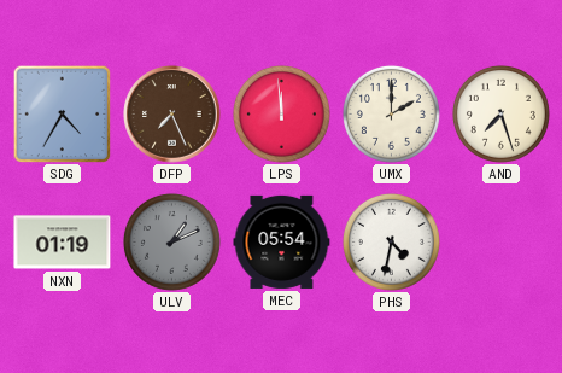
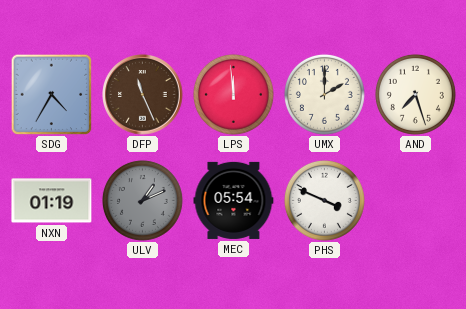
DFP: 7:26 -> 11:26 (143, 95)
PHS: 4:32 -> 3:49 (324, 200)
